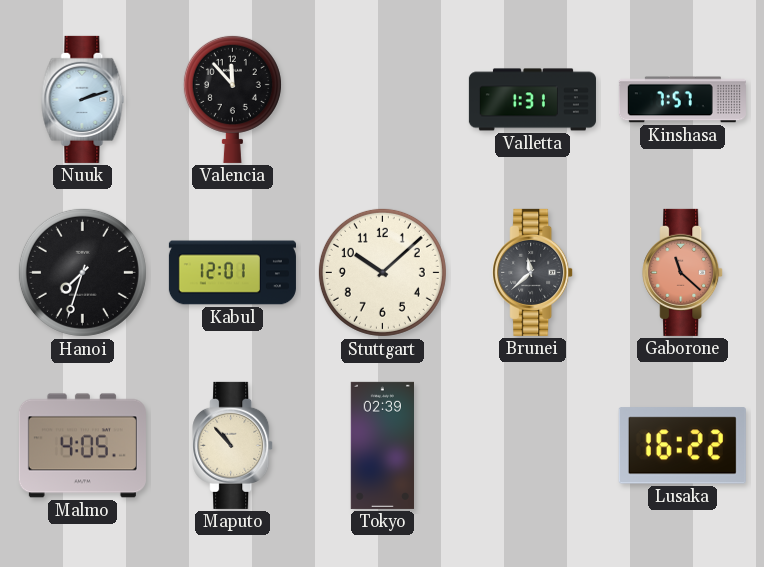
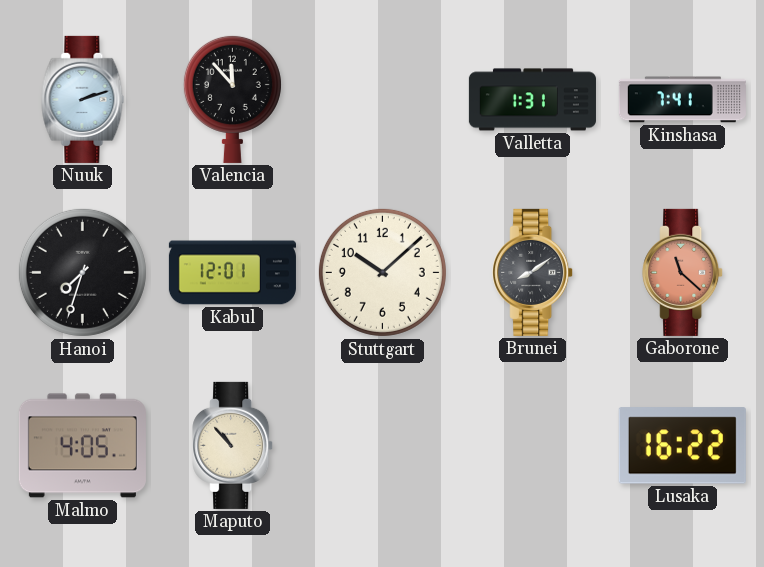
Kinshasa: 7:57 -> 7:41 (682, 100)
Brunei: 11:38 -> 8:09 (533, 272)
Tokyo: 02:39 -> none (382, 445)
